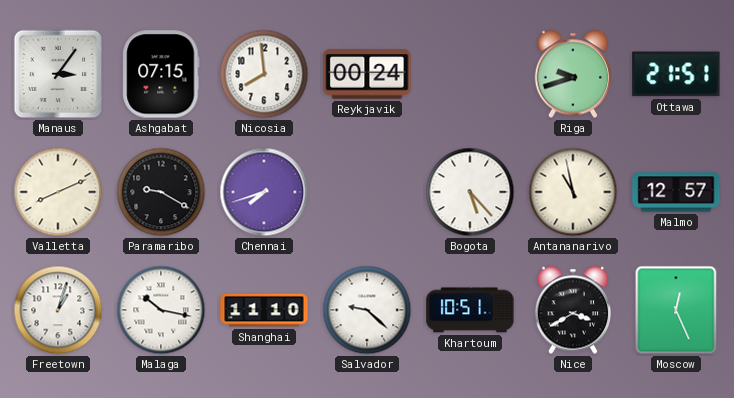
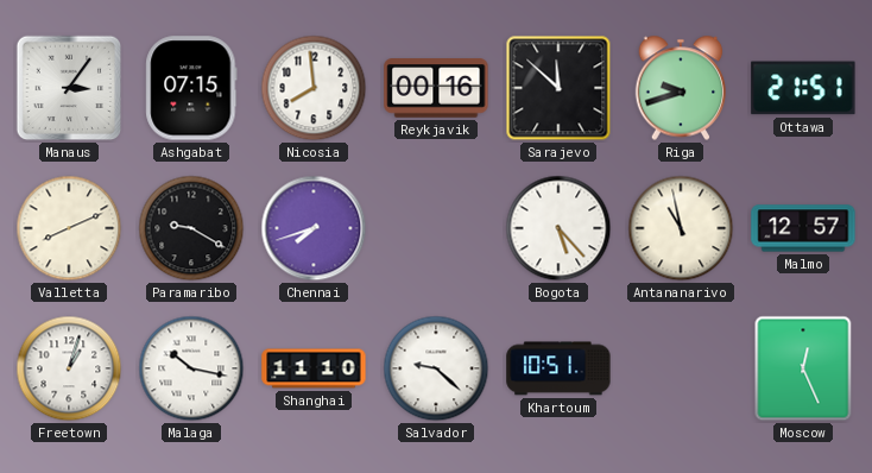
Reykjavik: 00:24 -> 00:16 (436, 88)
Sarajevo: none -> 11:52 (558, 88)
Nice: 3:40 -> none (573, 310)
